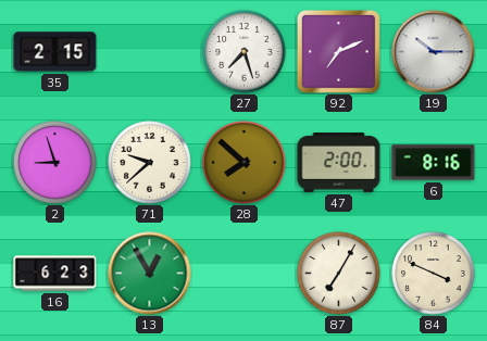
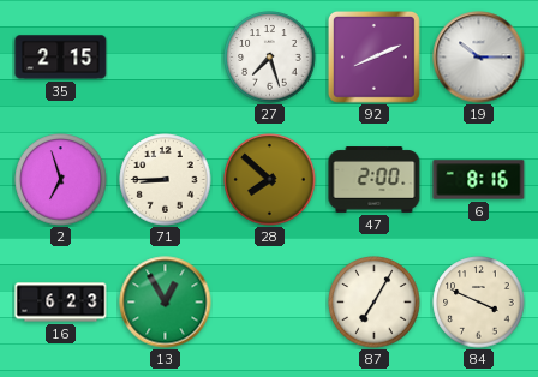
92: 7:11 -> 8:11 (373, 56)
2: 8:57 -> 6:57 (61, 180)
71: 9:38 -> 8:45 (166, 180)
